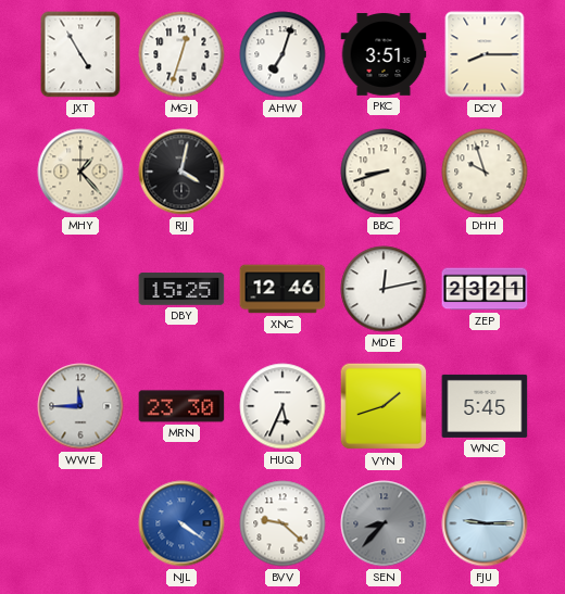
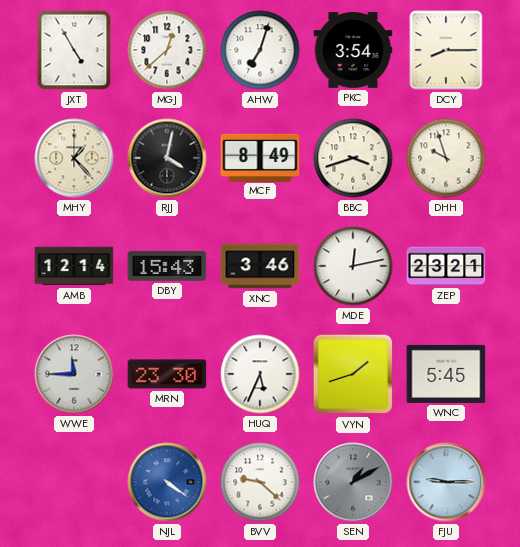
MGJ: 12:33 -> 12:38 (167, 50)
PKC: 3:51 -> 3:54 (353, 50)
MCF: none -> 8:49 (260, 157)
BBC: 8:42 -> 3:42 (353, 158)
AMB: none -> 12:14 (74, 266)
DBY: 15:25 -> 15:43 (167, 266)
XNC: 12:46 -> 3:46 (260, 266)
SEN: 8:37 -> 1:10 (353, 482)
